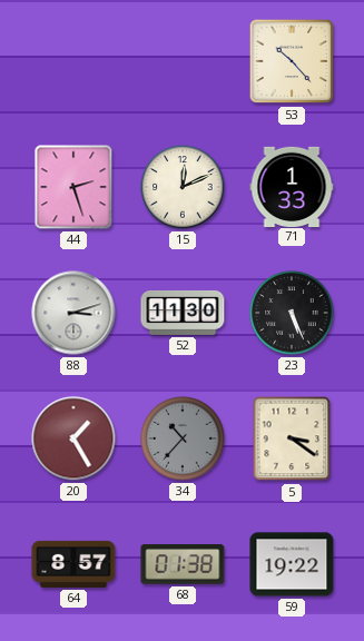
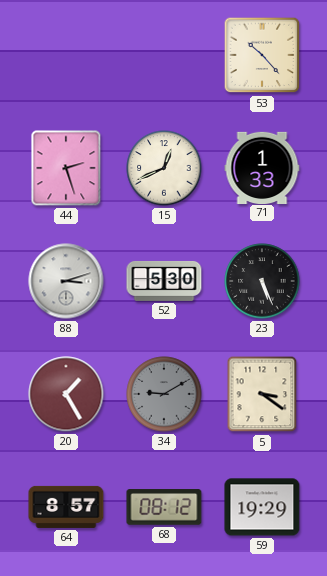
15: 12:11 -> 12:41 (164, 168)
52: 11:30 -> 5:30 (164, 281)
34: 10:37 -> 9:10 (164, 394)
68: 01:38 -> 08:12 (164, 507)
59: 19:22 -> 19:29 (262, 507)
